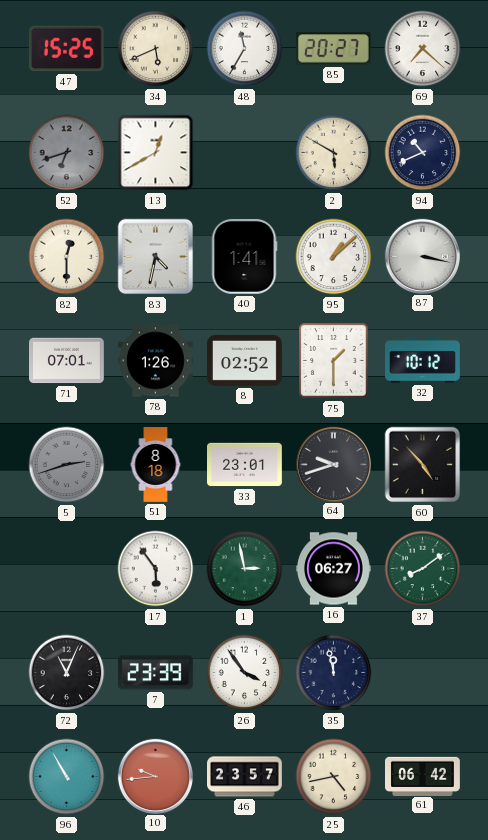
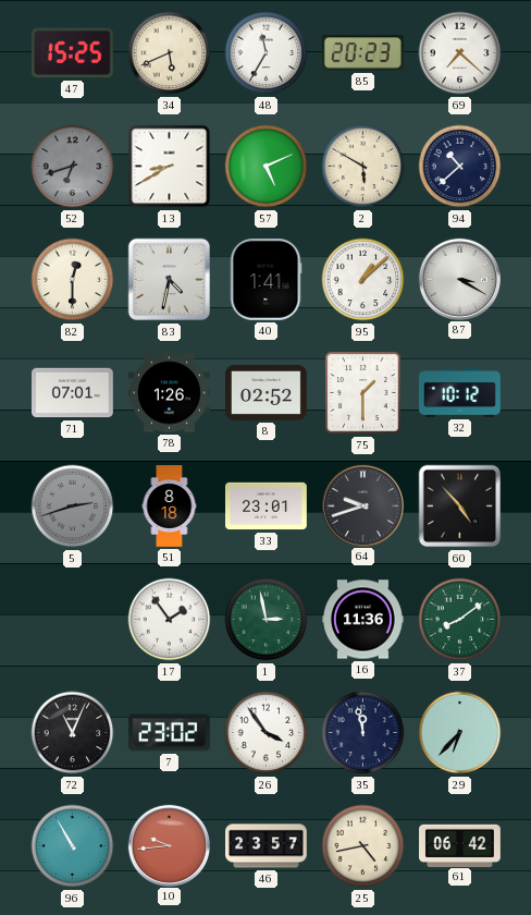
85: 20:27 -> 20:23 (362, 53)
13: 12:40 -> 8:40 (170, 167)
57: none -> 5:11 (267, 167)
94: 10:41 -> 10:38 (460, 167)
87: 3:17 -> 3:20 (459, 279)
17: 5:54 -> 1:54 (170, 620)
16: 06:27 -> 11:36 (363, 620)
7: 23:39 -> 23:02 (169, 733)
29: none -> 6:37 (460, 733)
